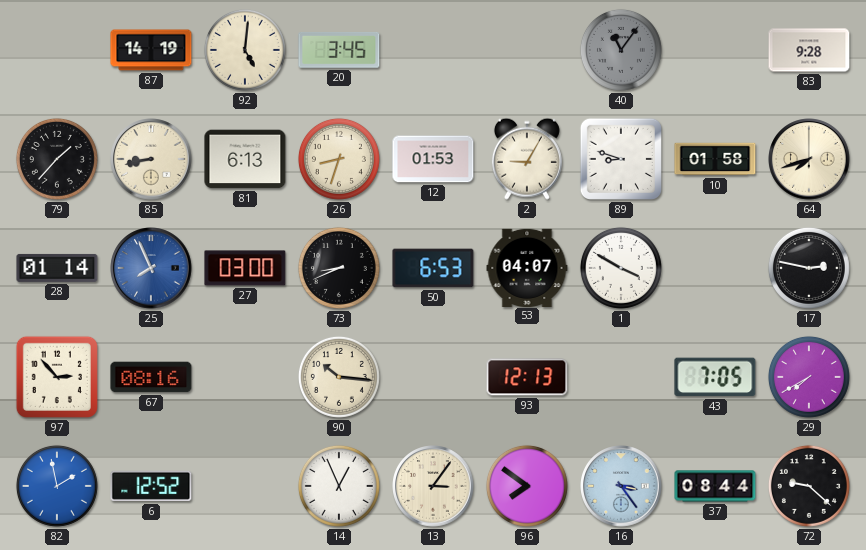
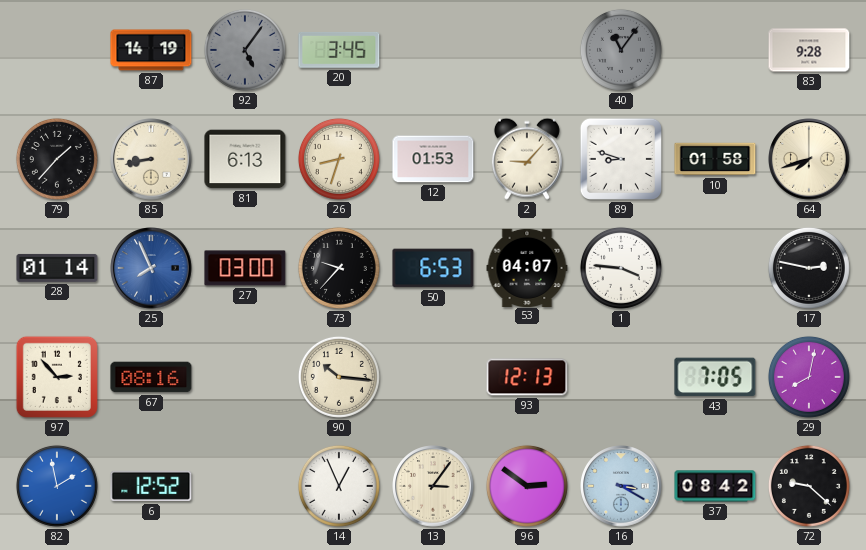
92: 5:01 -> 5:06 (245, 50)
92 dial: cream -> grey (245, 50)
2: 9:05 -> 9:07 (527, 159)
73: 8:41 -> 9:37 (339, 268)
1: 3:50 -> 3:46 (621, 268)
29: 7:40 -> 8:02 (809, 377)
96: 7:51 -> 2:51 (527, 486)
16: 3:24 -> 3:20 (621, 486)
37: 08:44 -> 08:42 (715, 486)
